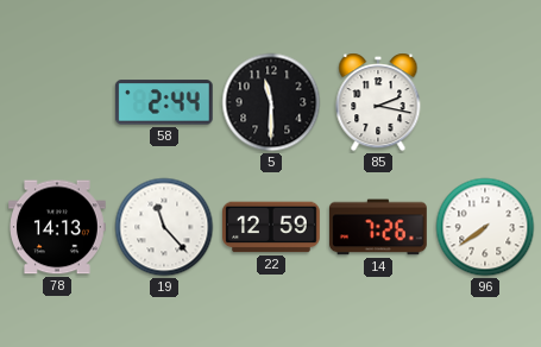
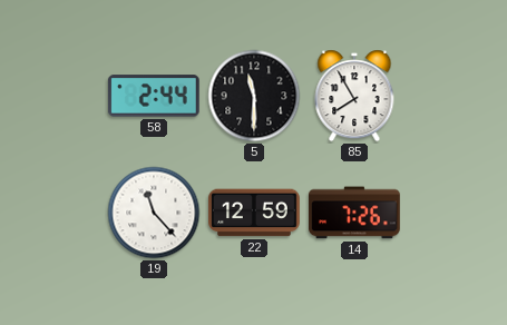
85: 2:17 -> 7:55 (354, 96)
78: 14:13 -> none (58, 227)
96: 7:39 -> none (485, 227)
